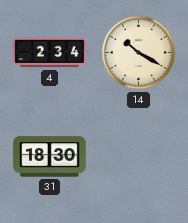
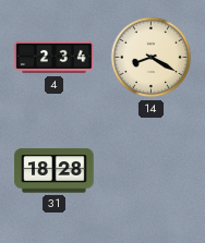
14: 10:20 -> 8:20 (152, 58)
31: 18:30 -> 18:28 (55, 171)
